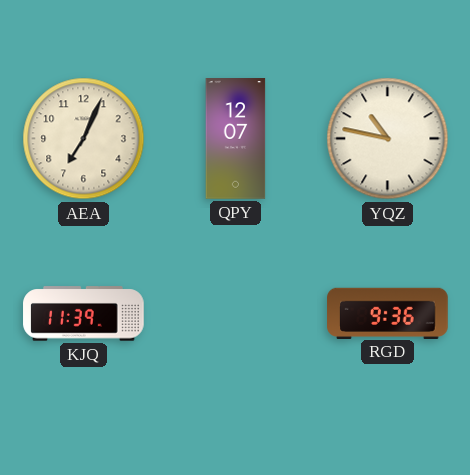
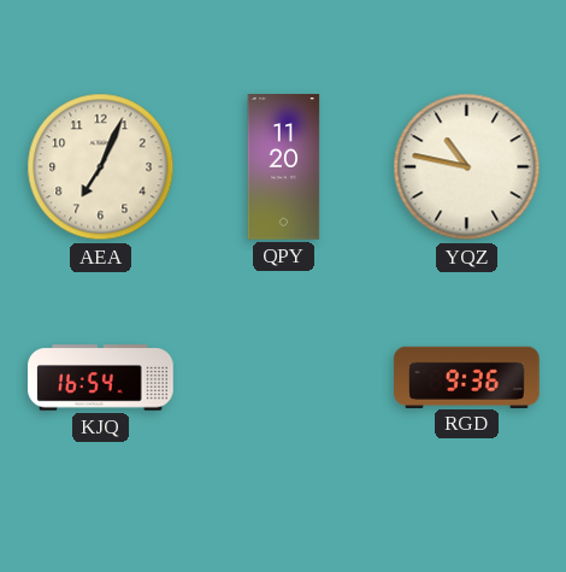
QPY: 12:07 -> 11:20 (284, 167)
KJQ: 11:39 -> 16:54 (101, 378)
